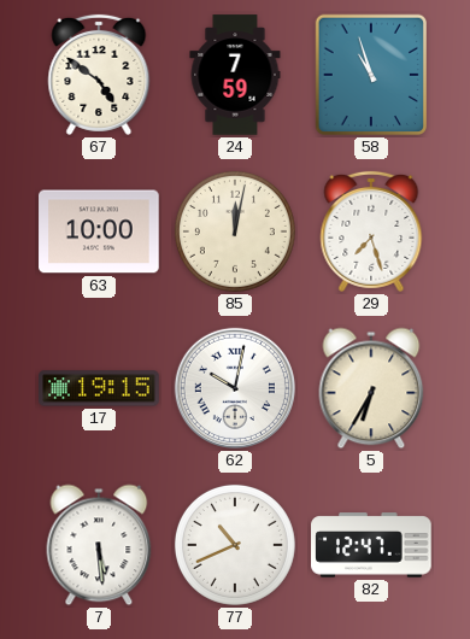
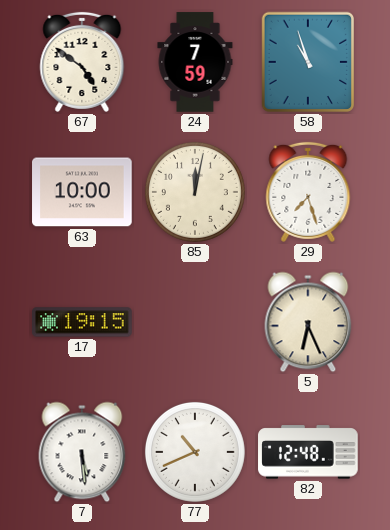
62: 10:02 -> none (235, 388)
5: 6:35 -> 6:26 (308, 322)
82: 12:47 -> 12:48 (308, 452)
